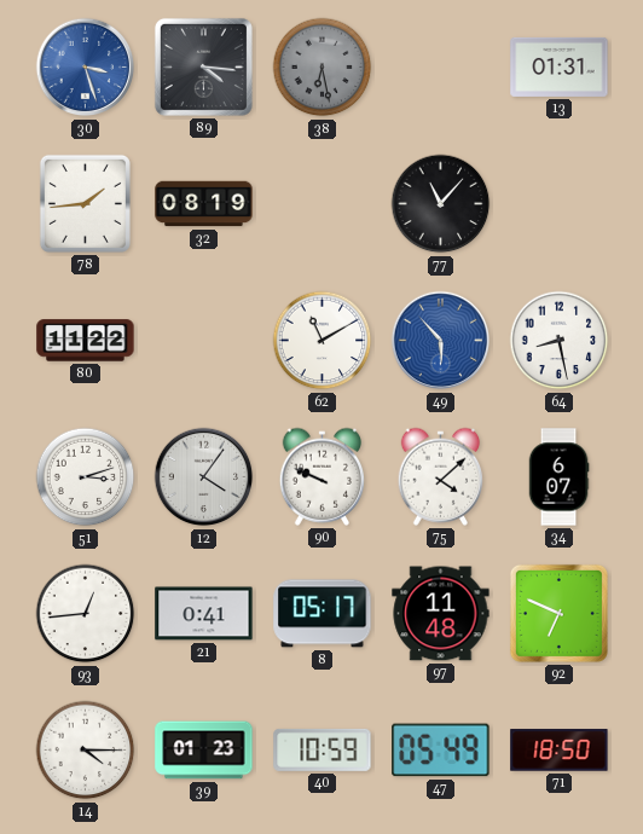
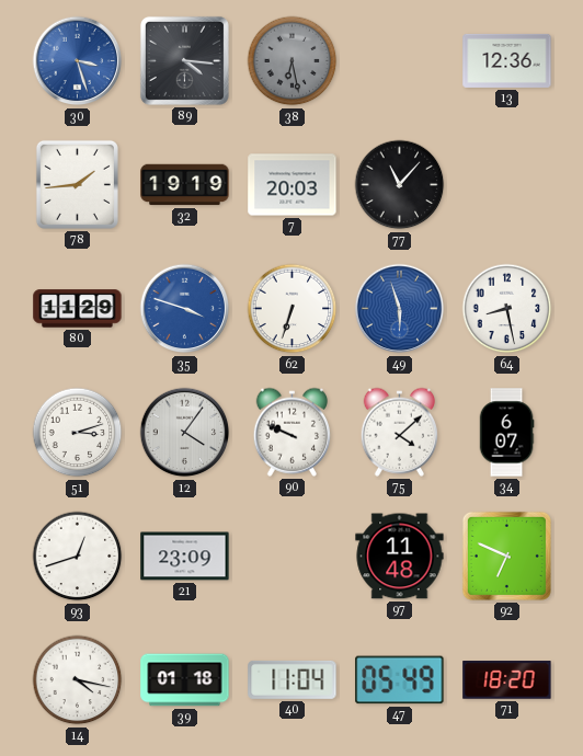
13: 01:31 -> 12:36 (507, 60)
32: 08:19 -> 19:19 (185, 185)
7: none -> 20:03 (293, 185)
80: 11:22 -> 11:29 (78, 309)
35: none -> 3:48 (185, 309)
62: 11:10 -> 6:33 (293, 309)
49: 5:53 -> 5:57 (400, 309)
93: 12:44 -> 12:42 (78, 557)
21: 0:41 -> 23:09 (185, 557)
8: 05:17 -> none (323, 614)
14: 4:15 -> 4:17 (78, 680)
39: 01:23 -> 01:18 (185, 680)
40: 10:59 -> 11:04 (293, 679)
71: 18:50 -> 18:20 (507, 680)
